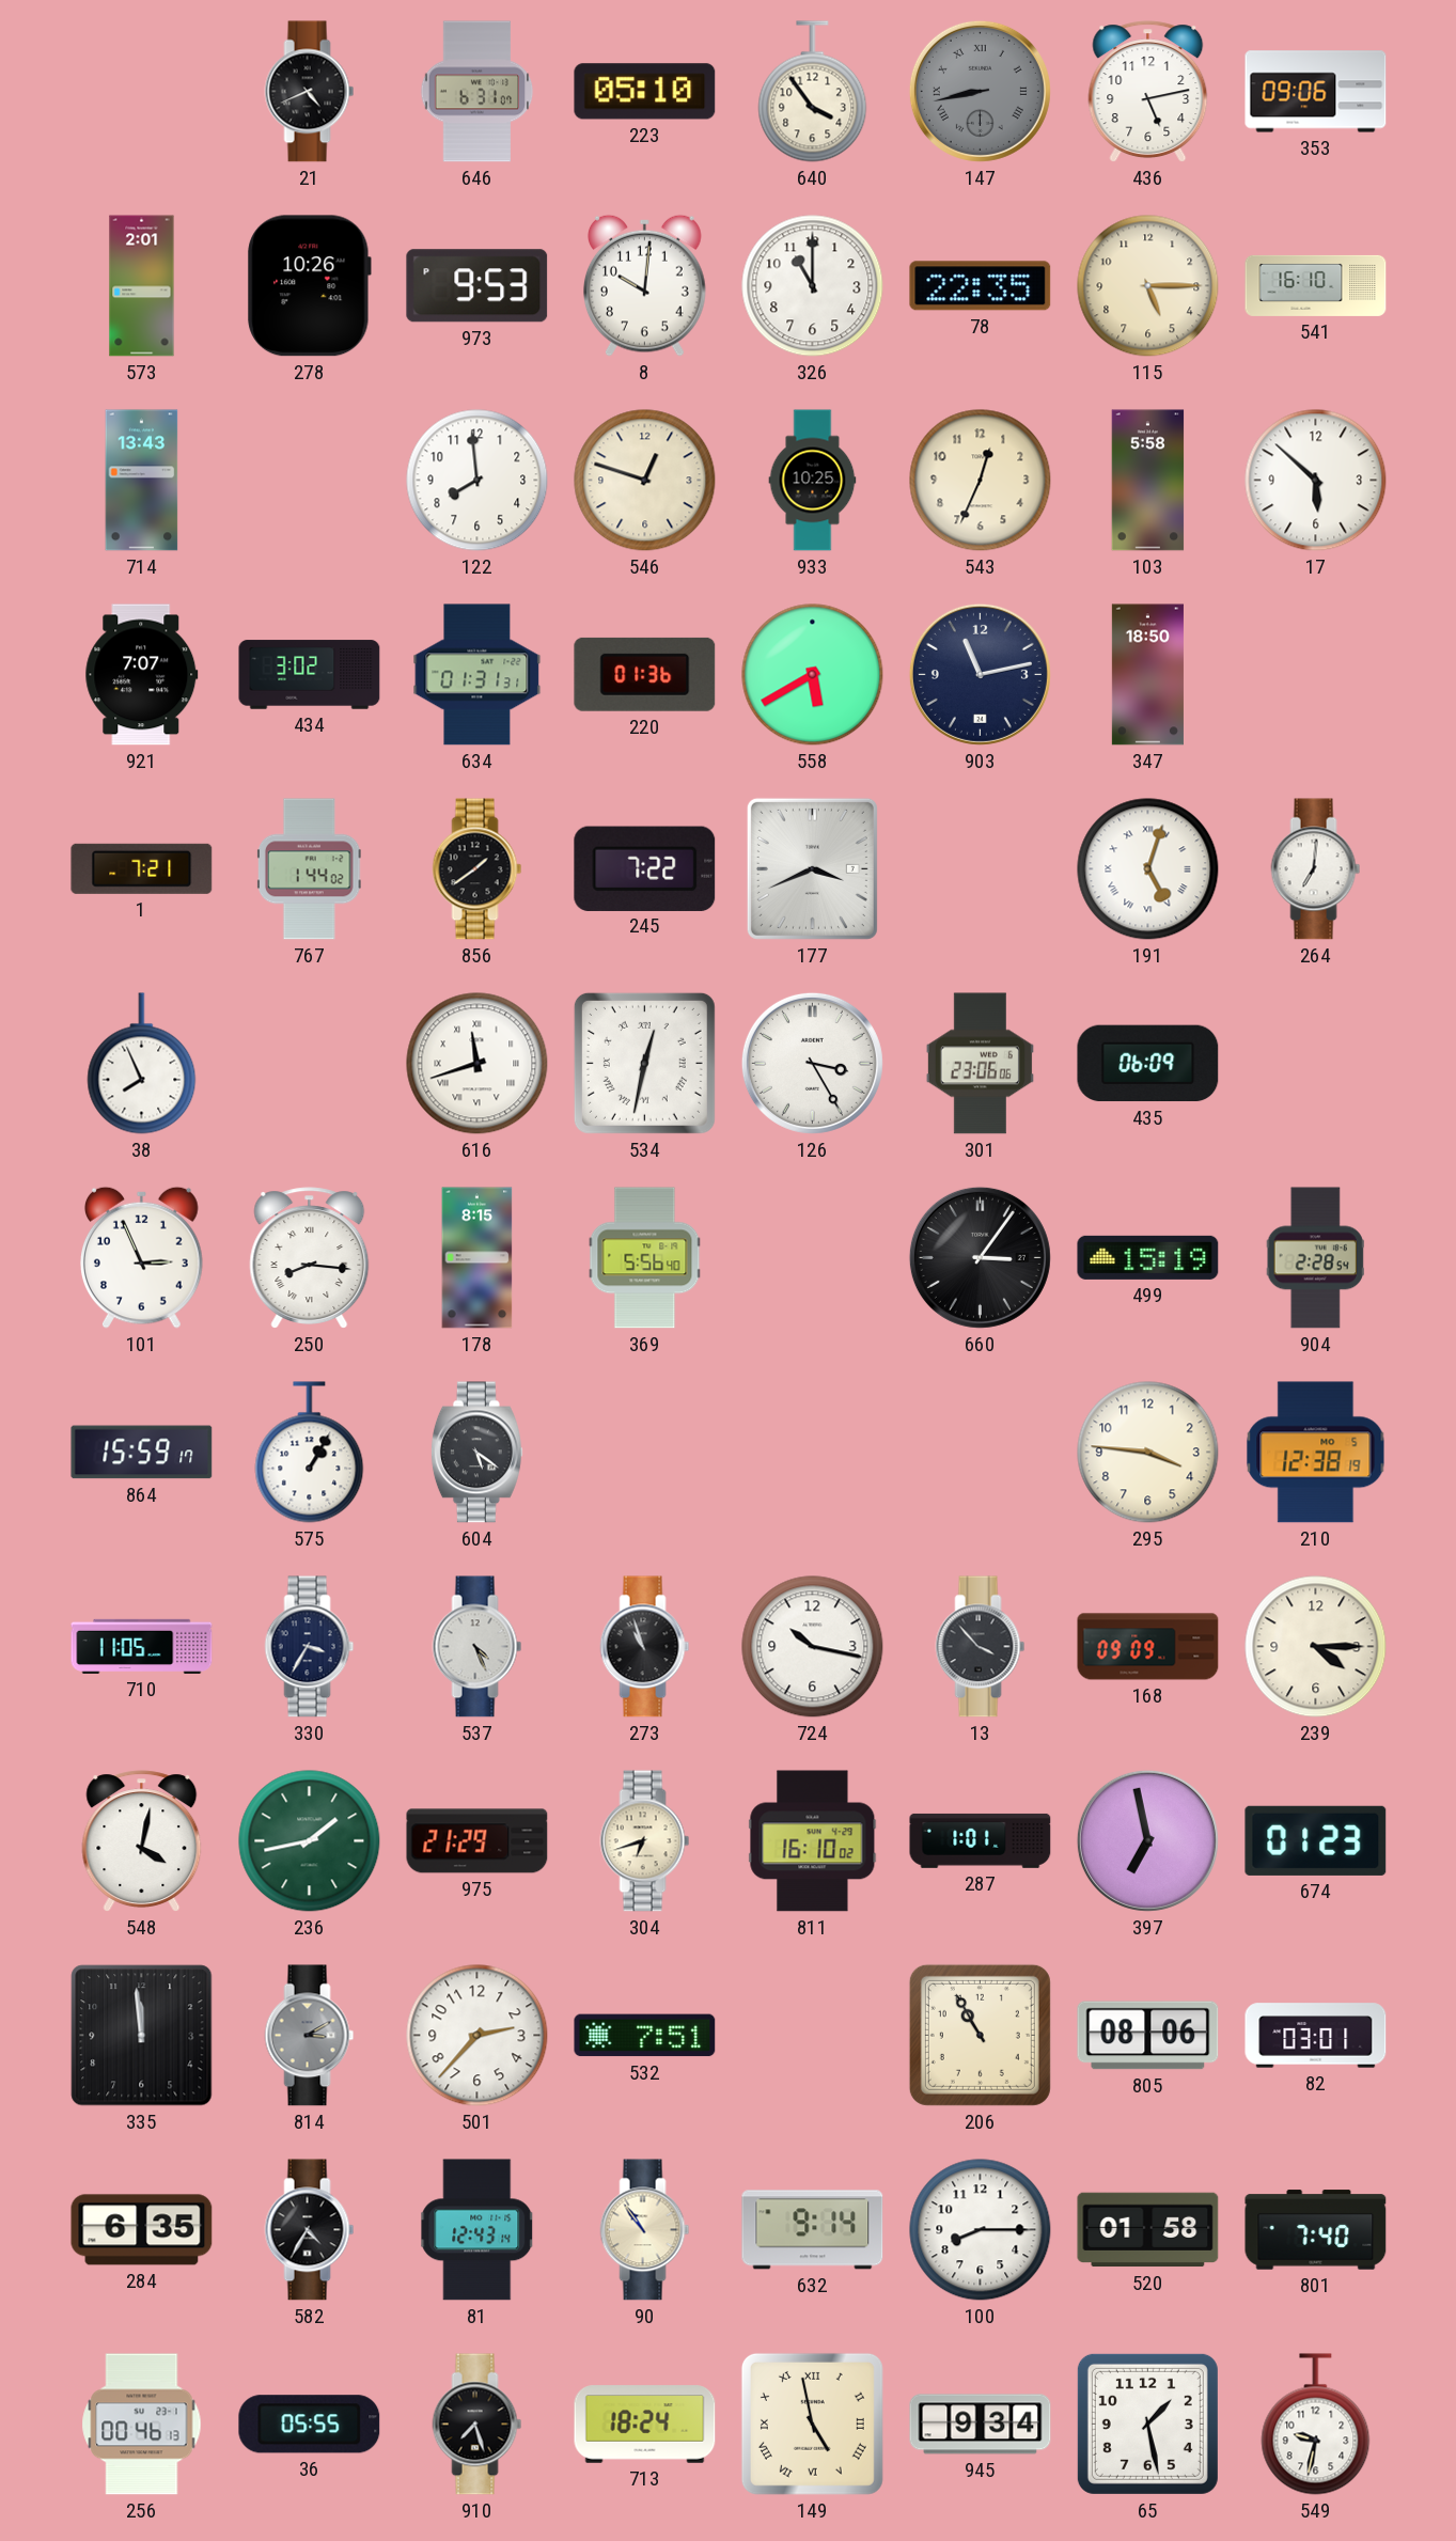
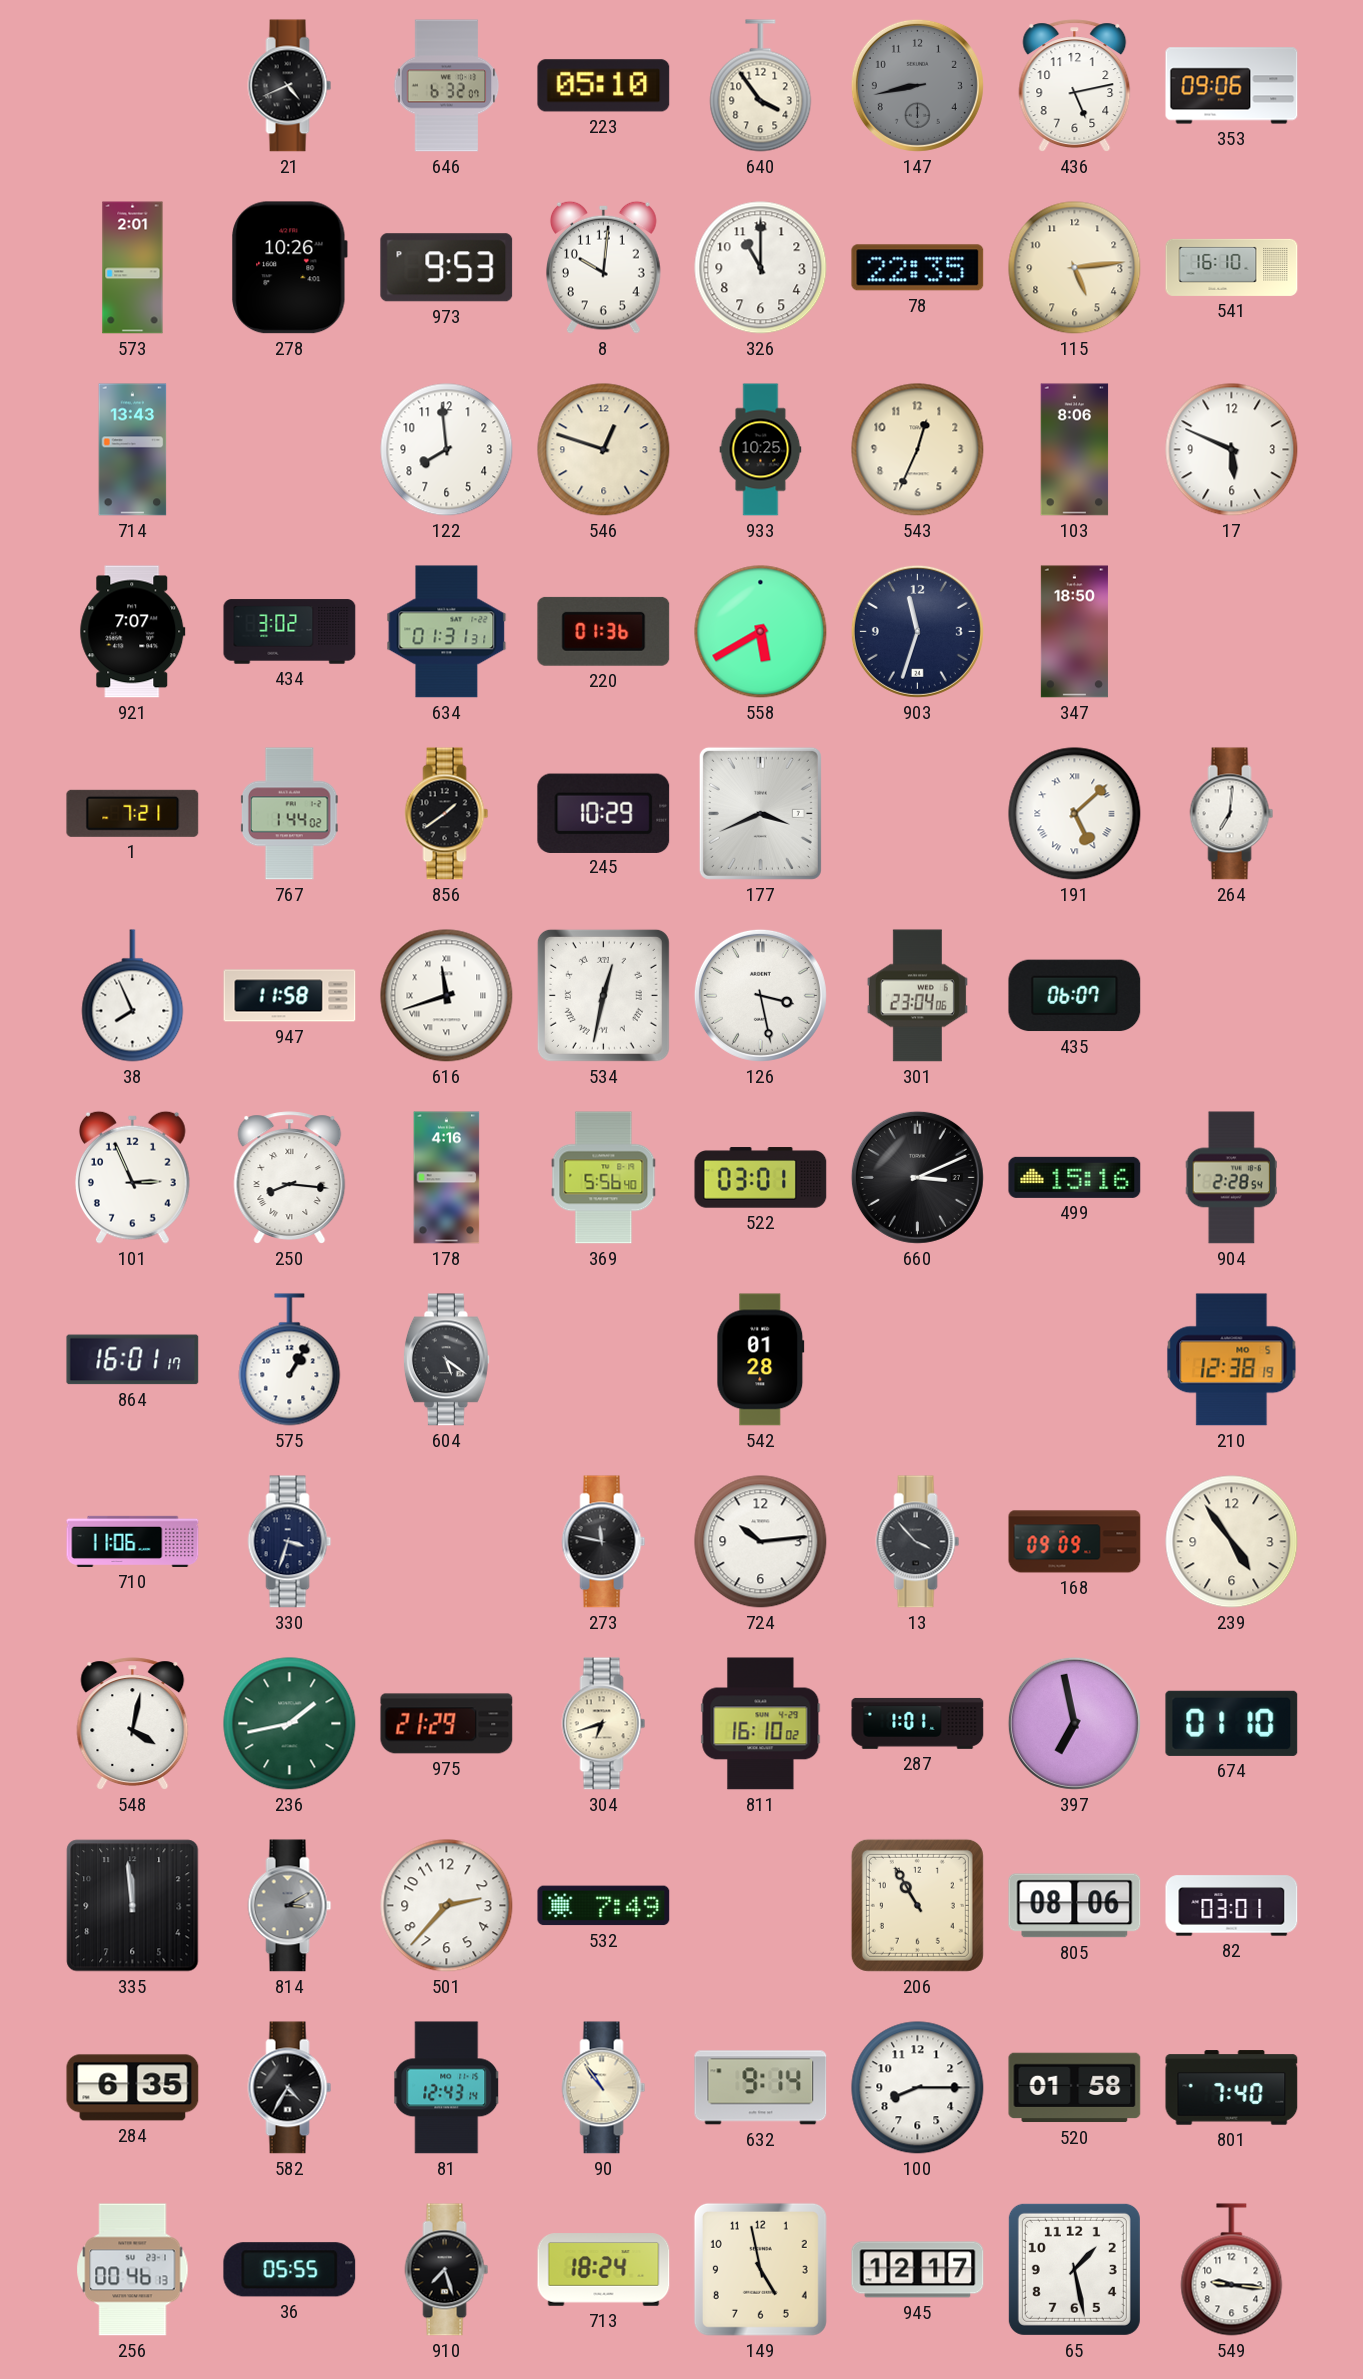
646: 6:31 -> 6:32 (447, 86)
147 numerals: Roman -> Arabic (917, 85)
115: 5:15 -> 5:14 (1075, 268)
103: 5:58 -> 8:06 (1075, 450)
17: 5:52 -> 5:49 (1232, 450)
903: 11:13 -> 11:33 (917, 631)
245: 7:22 -> 10:29 (604, 813)
191: 5:03 -> 5:08 (1075, 814)
947: none -> 11:58 (290, 996)
126: 3:25 -> 3:28 (760, 995)
301: 23:06 -> 23:04 (917, 996)
435: 06:09 -> 06:07 (1075, 996)
178: 8:15 -> 4:16 (447, 1178)
522: none -> 03:01 (761, 1178)
660: 3:06 -> 3:11 (917, 1177)
499: 15:19 -> 15:16 (1075, 1177)
864: 15:59 -> 16:01 (133, 1360)
542: none -> 01:28 (761, 1360)
295: 3:46 -> none (1148, 1453)
710: 11:05 -> 11:06 (133, 1541)
330: 3:35 -> 3:33 (290, 1542)
537: 4:26 -> none (477, 1647)
273: 10:57 -> 11:47 (604, 1542)
724: 10:17 -> 10:14 (761, 1542)
239: 4:15 -> 4:54 (1232, 1542)
674: 01:23 -> 01:10 (1232, 1723)
532: 7:51 -> 7:49 (604, 1906)
149 numerals: Roman -> Arabic (760, 2269)
945: 9:34 -> 12:17 (918, 2270)
549: 9:32 -> 9:16 (1232, 2270)
